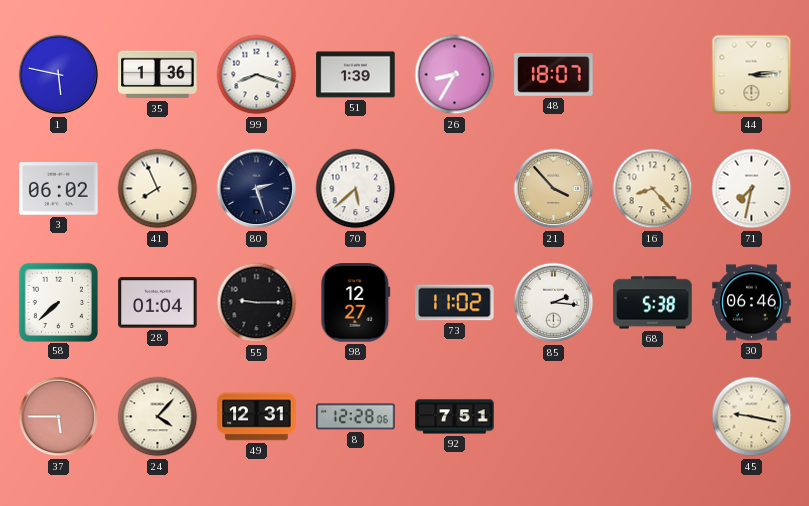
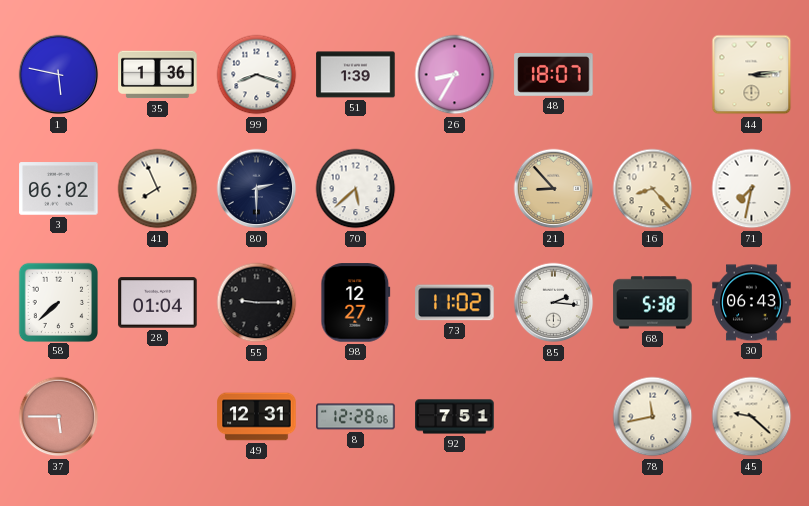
80: 2:27 -> 2:30 (257, 189)
21: 3:53 -> 8:53 (554, 189)
30: 06:46 -> 06:43 (752, 303)
24: 4:07 -> none (158, 417)
78: none -> 11:43 (653, 417)
45: 9:17 -> 9:22 (752, 417)
